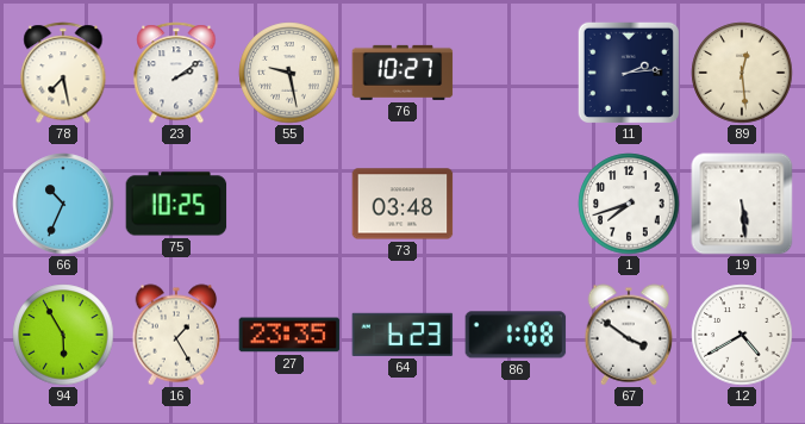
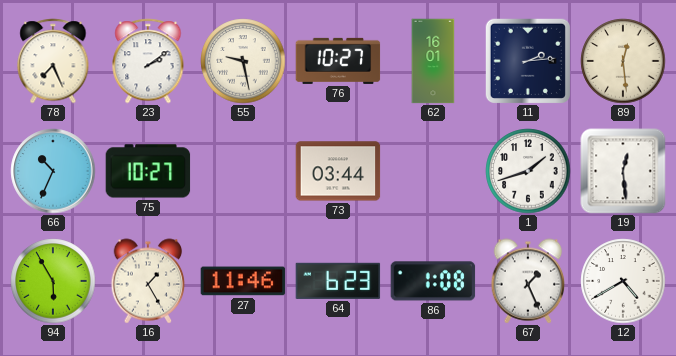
78: 7:28 -> 7:26 (53, 61)
62: none -> 16:01 (433, 61)
75: 10:25 -> 10:27 (148, 171)
73: 03:48 -> 03:44 (338, 171)
1: 7:42 -> 1:42 (528, 171)
19: 5:29 -> 12:29 (623, 171)
27: 23:35 -> 11:46 (243, 281)
67: 3:51 -> 1:26 (528, 281)
